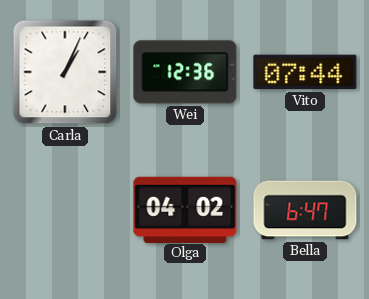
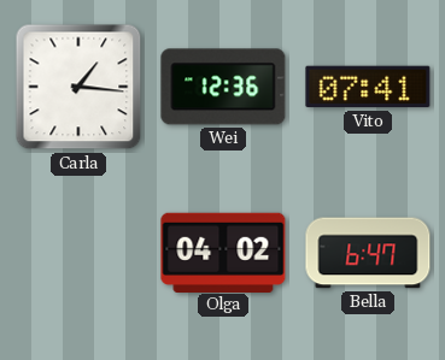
Carla: 1:04 -> 1:16 (78, 87)
Vito: 07:44 -> 07:41 (368, 87)
